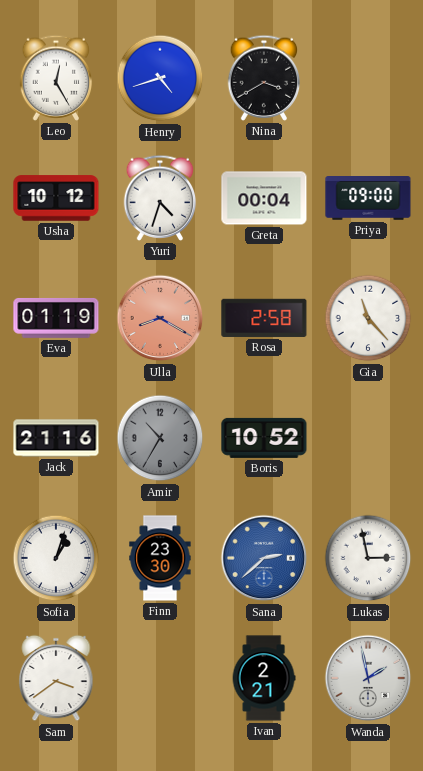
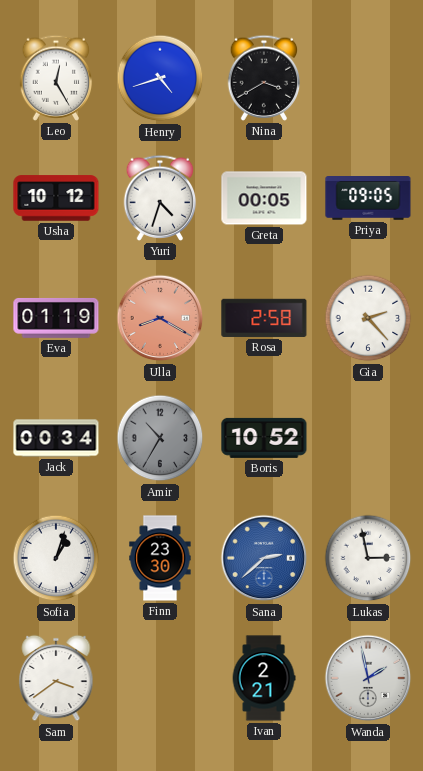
Greta: 00:04 -> 00:05 (264, 198)
Priya: 09:00 -> 09:05 (368, 199)
Gia: 11:23 -> 2:23 (368, 318)
Jack: 21:16 -> 00:34 (56, 438)
